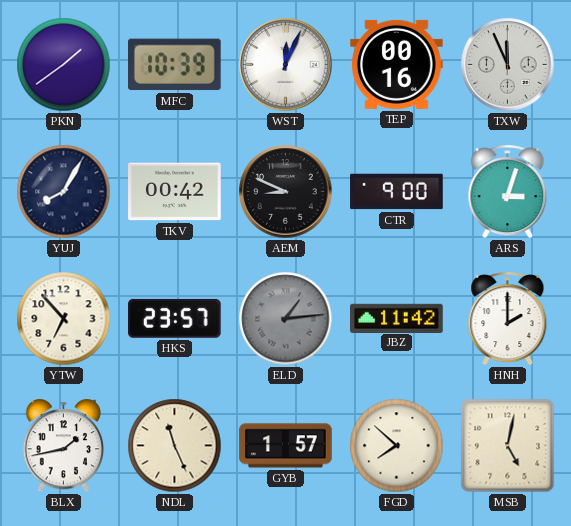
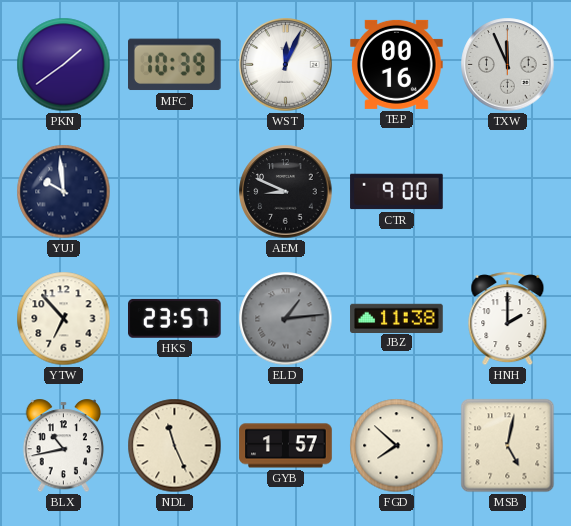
YUJ: 8:05 -> 9:59 (64, 192)
TKV: 00:42 -> none (175, 192)
ARS: 3:03 -> none (508, 192)
JBZ: 11:42 -> 11:38 (397, 318)
BLX: 1:43 -> 10:43 (64, 446)
